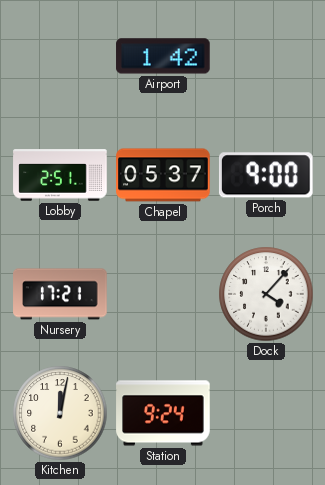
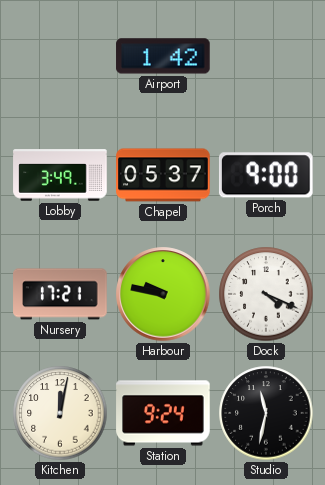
Lobby: 2:51 -> 3:49 (60, 175)
Harbour: none -> 9:47 (163, 294)
Dock: 4:07 -> 4:19 (266, 294)
Studio: none -> 11:32 (266, 413)
